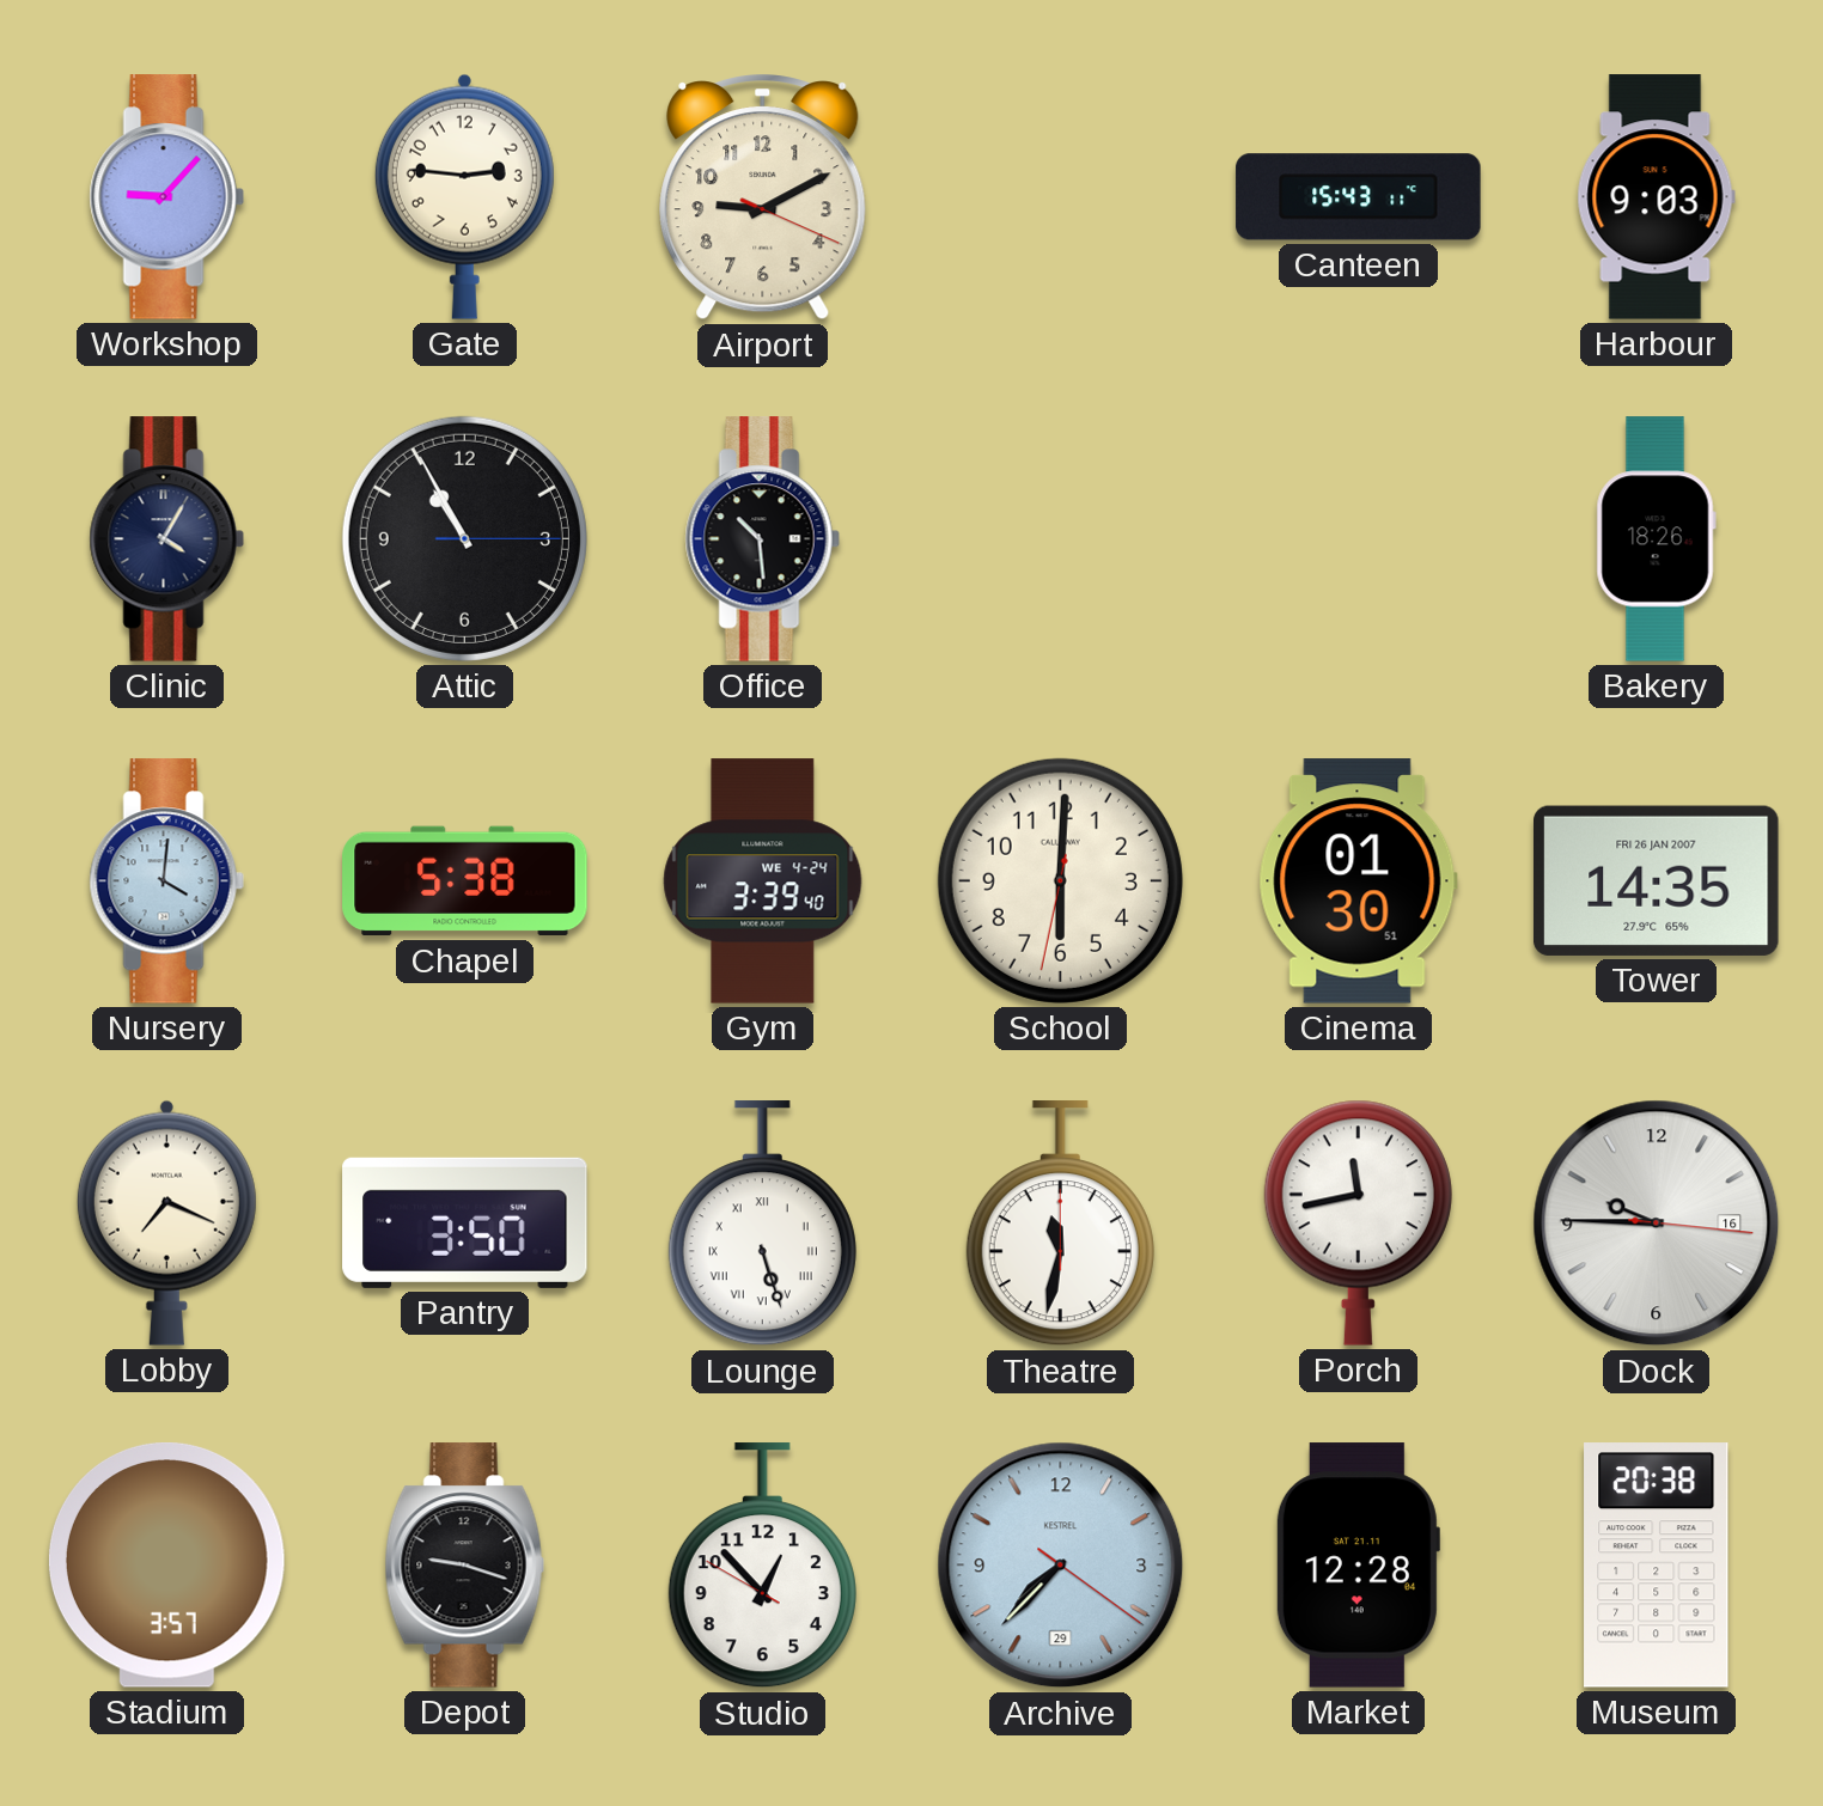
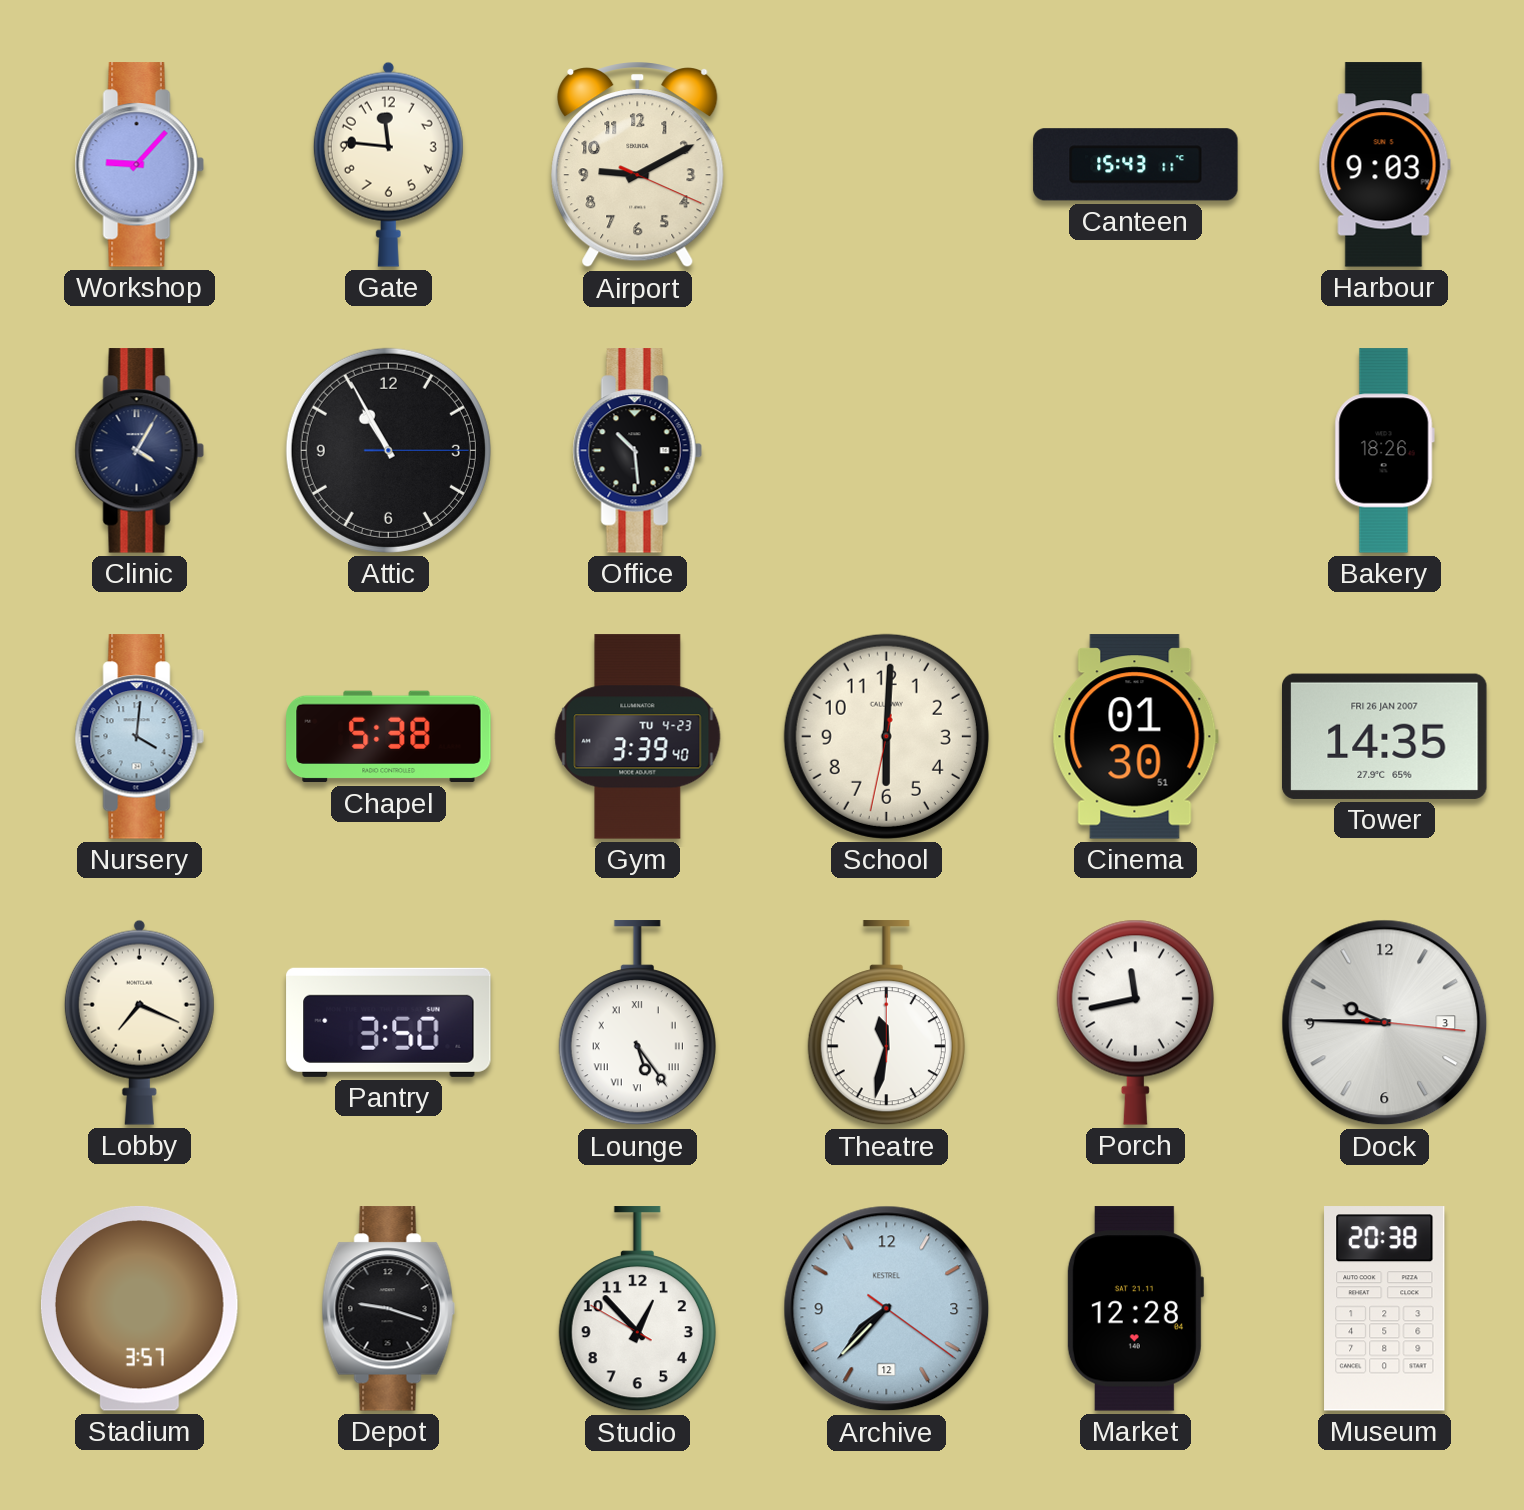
Gate: 2:46 -> 11:46 (388, 164)
Gym date: WE 4-24 -> TU 4-23 (638, 737)
Lounge: 5:27 -> 5:24 (637, 1023)
Dock date: 16 -> 3 (1385, 1023)
Archive date: 29 -> 12 (887, 1309)
